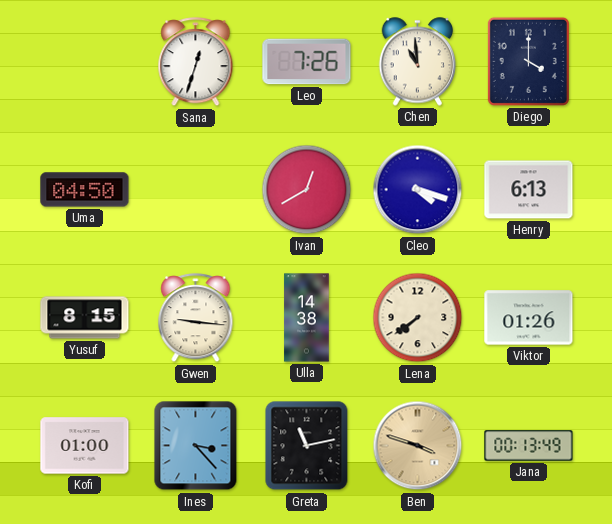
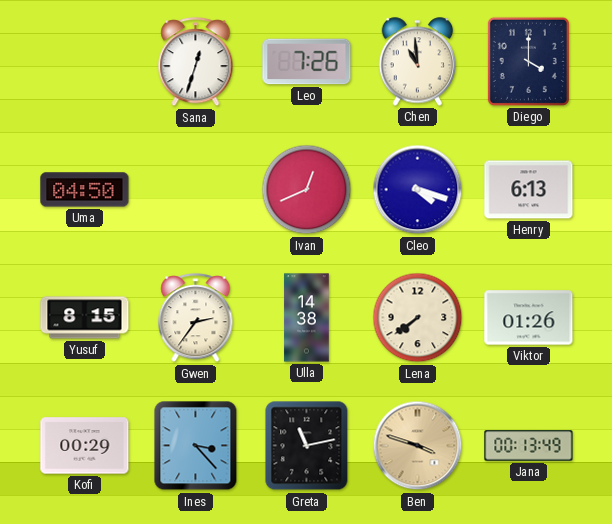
Ivan: 12:40 -> 12:41 (307, 190)
Gwen: 9:16 -> 2:36 (196, 318)
Kofi: 01:00 -> 00:29 (85, 446)
